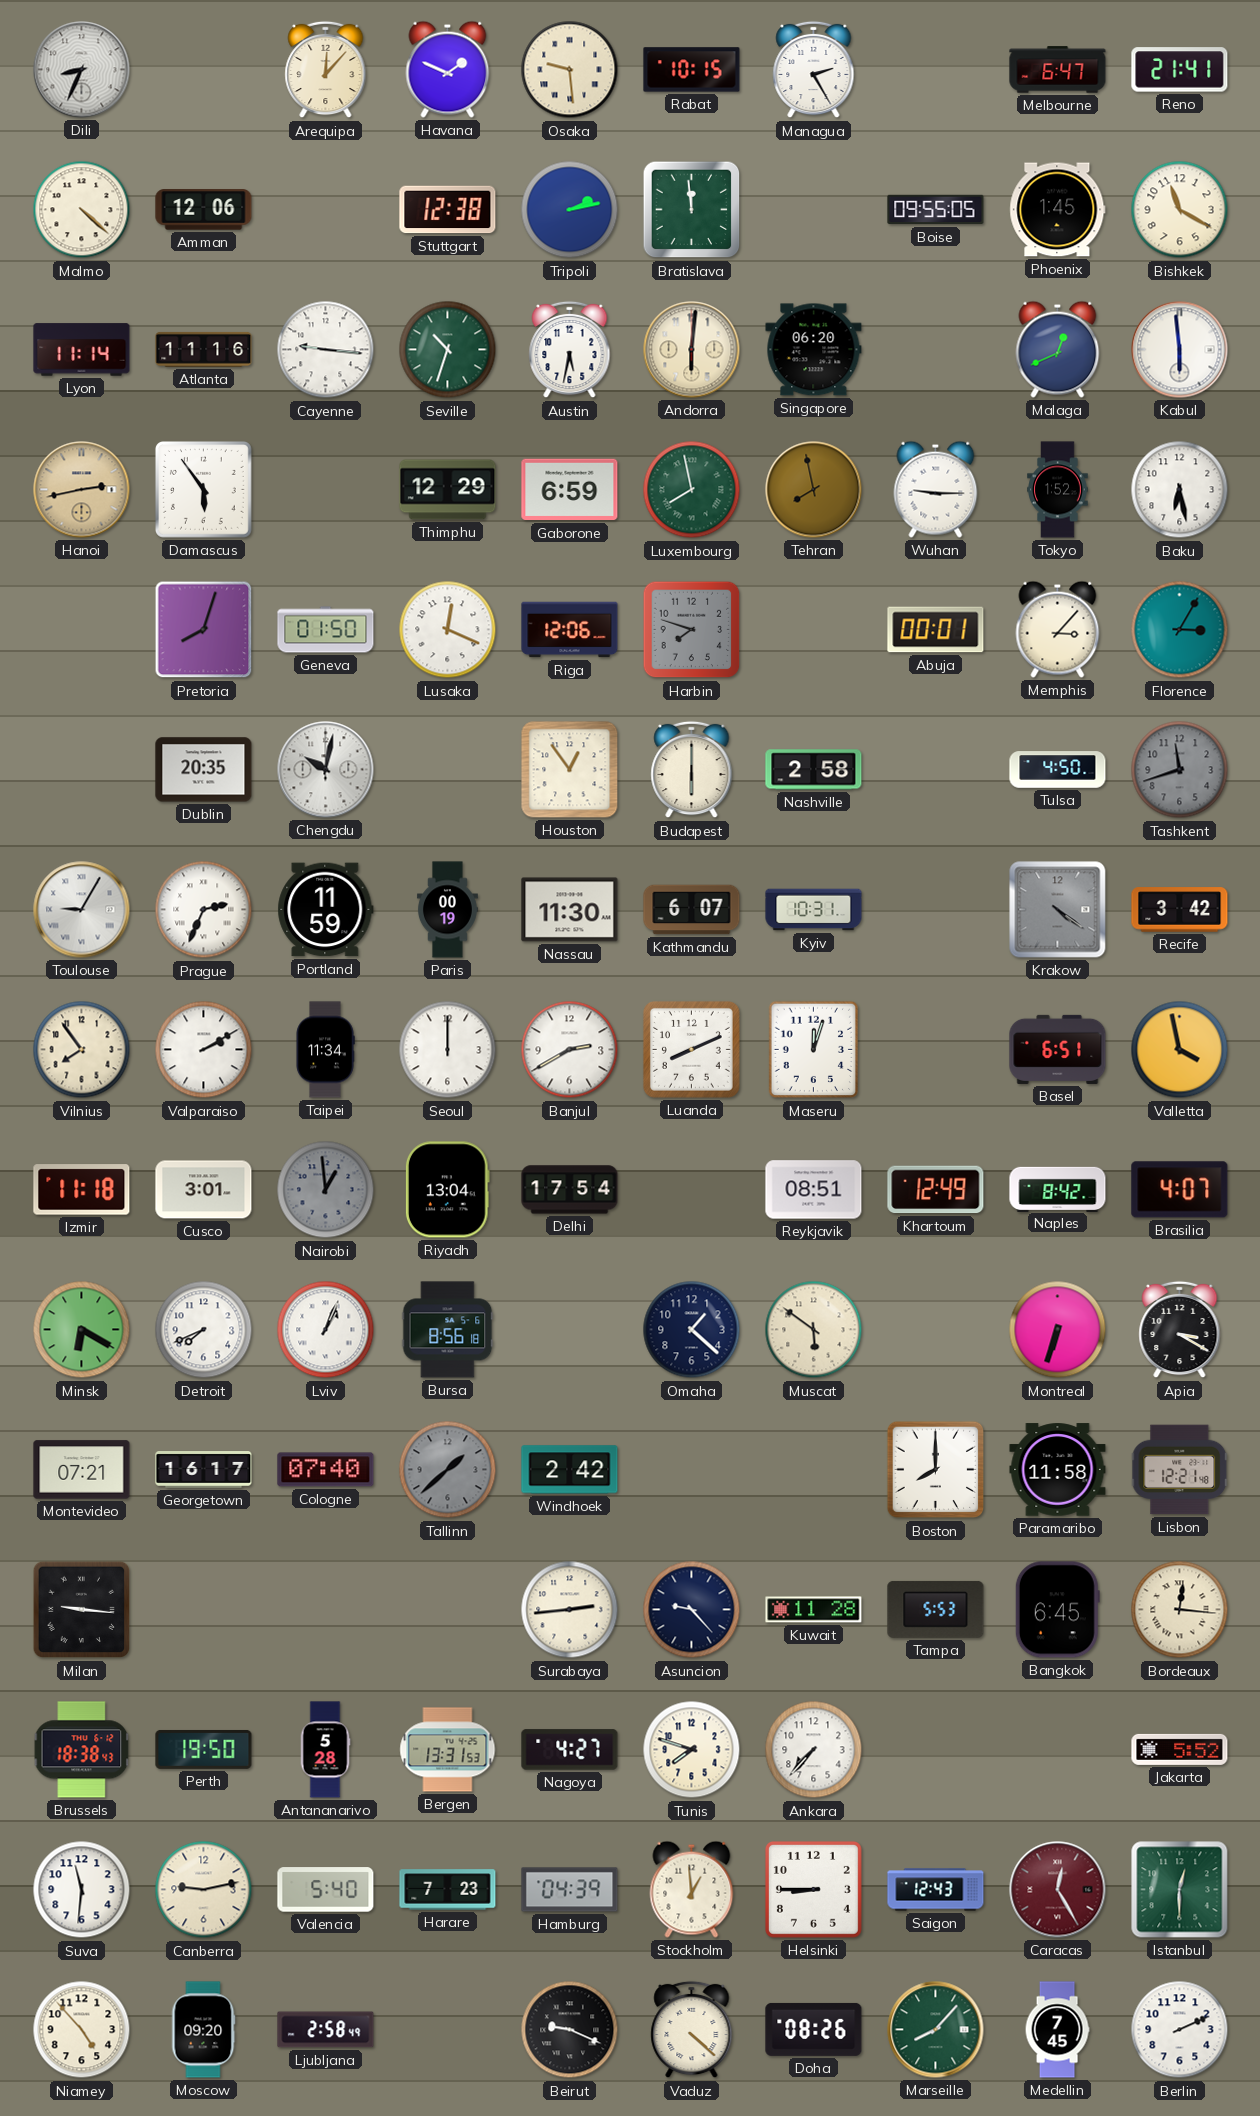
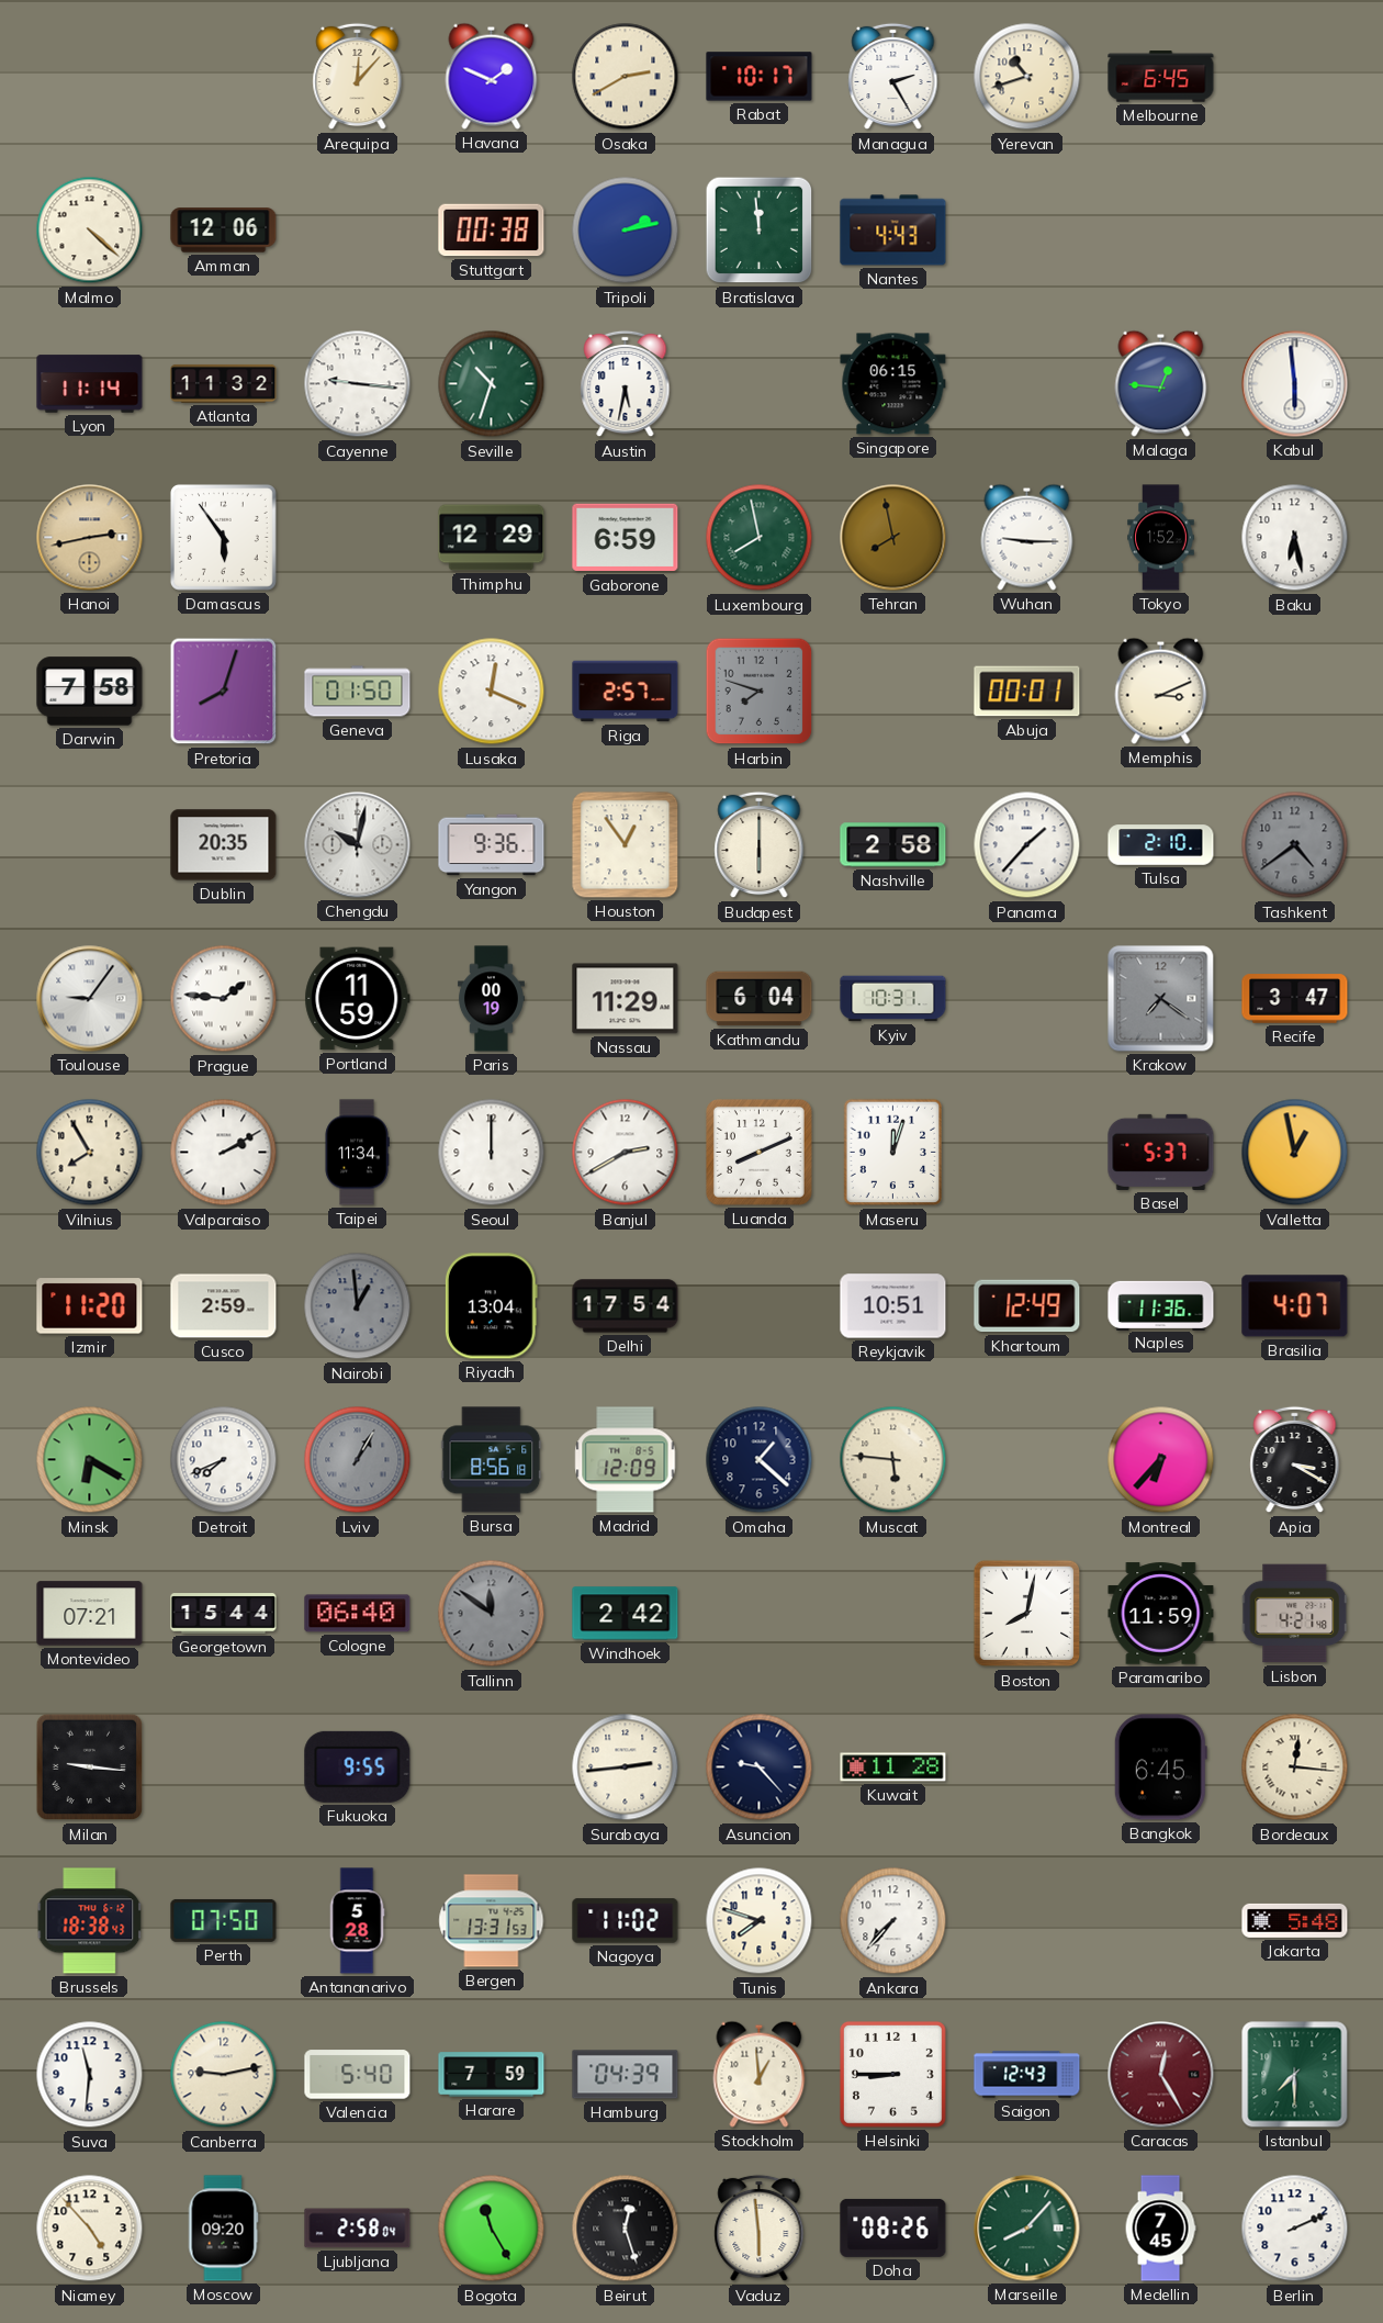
Dili: 8:34 -> none (82, 70)
Osaka: 9:29 -> 2:40 (626, 77)
Rabat: 10:15 -> 10:17 (760, 77)
Yerevan: none -> 10:42 (1027, 77)
Melbourne: 6:47 -> 6:45 (1161, 77)
Reno: 21:41 -> none (1180, 70)
Stuttgart: 12:38 -> 00:38 (492, 231)
Nantes: none -> 4:43 (893, 231)
Boise: 09:55 -> none (936, 210)
Phoenix: 1:45 -> none (1058, 210)
Bishkek: 11:20 -> none (1180, 210)
Atlanta: 11:16 -> 11:32 (224, 383)
Andorra: 6:01 -> none (692, 350)
Singapore: 06:20 -> 06:15 (893, 384)
Malaga: 12:41 -> 12:46 (1161, 383)
Darwin: none -> 7:58 (90, 692)
Riga: 12:06 -> 2:57 (626, 692)
Memphis: 3:07 -> 3:11 (1161, 691)
Florence: 3:05 -> none (1180, 630)
Yangon: none -> 9:36 (492, 845)
Panama: none -> 1:37 (1027, 845)
Tulsa: 4:50 -> 2:10 (1161, 845)
Tashkent: 11:42 -> 4:39 (1295, 845)
Toulouse: 9:05 -> 9:06 (90, 999)
Prague: 2:34 -> 1:46 (224, 999)
Nassau: 11:30 -> 11:29 (626, 999)
Kathmandu: 6:07 -> 6:04 (760, 999)
Krakow: 4:21 -> 7:21 (1161, 999)
Recife: 3:42 -> 3:47 (1295, 999)
Vilnius: 7:54 -> 7:55 (90, 1153)
Basel: 6:51 -> 5:37 (1161, 1152)
Valletta: 3:58 -> 12:58 (1295, 1153)
Izmir: 11:18 -> 11:20 (90, 1306)
Cusco: 3:01 -> 2:59 (224, 1306)
Reykjavik: 08:51 -> 10:51 (893, 1306)
Naples: 8:42 -> 11:36 (1161, 1305)
Lviv: 1:04 -> 1:05 (358, 1460)
Lviv dial: white -> grey (358, 1460)
Madrid: none -> 12:09 (626, 1460)
Muscat: 5:51 -> 5:46 (893, 1460)
Montreal: 6:33 -> 6:37 (1161, 1460)
Georgetown: 16:17 -> 15:44 (224, 1614)
Cologne: 07:40 -> 06:40 (358, 1614)
Tallinn: 1:38 -> 11:51 (492, 1614)
Boston: 8:00 -> 8:02 (1027, 1614)
Paramaribo: 11:58 -> 11:59 (1161, 1614)
Lisbon: 12:21 -> 4:21 (1295, 1614)
Fukuoka: none -> 9:55 (358, 1766)
Tampa: 5:53 -> none (936, 1609)
Perth: 19:50 -> 07:50 (224, 1920)
Nagoya: 4:27 -> 11:02 (626, 1921)
Jakarta: 5:52 -> 5:48 (1295, 1920)
Harare: 7:23 -> 7:59 (492, 2075)
Istanbul: 12:30 -> 7:30 (1295, 2075)
Ljubljana: 2:58:49 -> 2:58:04 (358, 2229)
Bogota: none -> 11:25 (492, 2229)
Beirut: 9:19 -> 12:27 (626, 2229)
Vaduz: 4:22 -> 5:59 (760, 2229)
